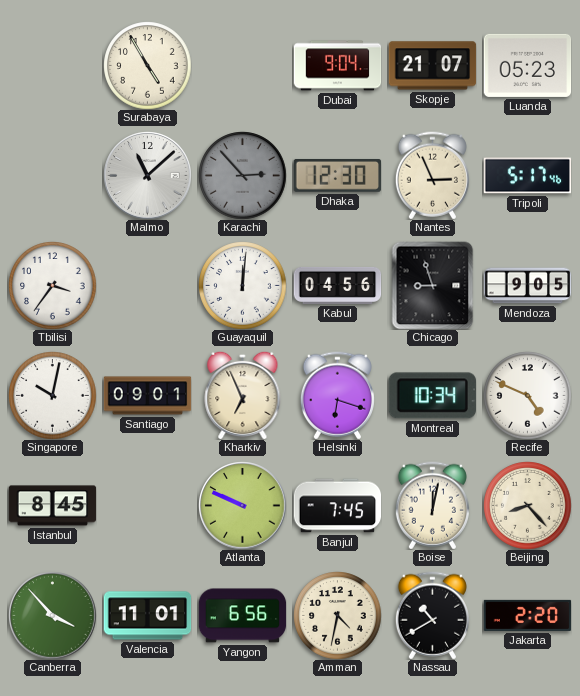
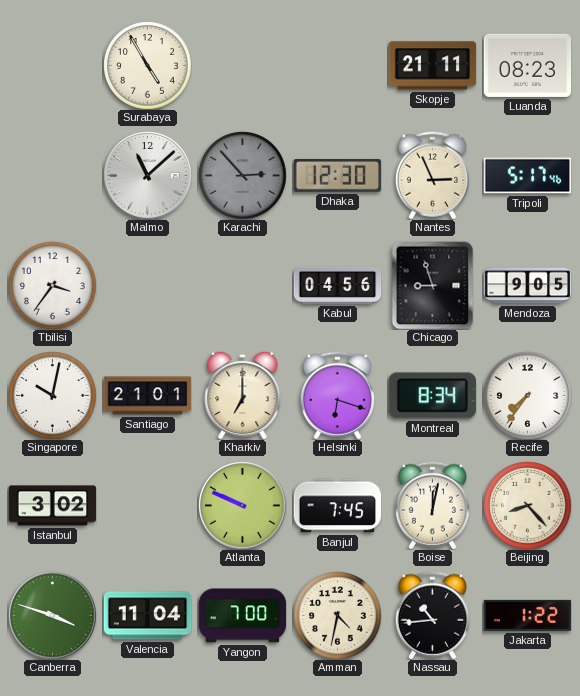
Dubai: 9:04 -> none (337, 66)
Skopje: 21:07 -> 21:11 (432, 66)
Luanda: 05:23 -> 08:23 (527, 65)
Guayaquil: 12:01 -> none (242, 285)
Santiago: 09:01 -> 21:01 (147, 396)
Kharkiv: 6:56 -> 7:00 (243, 395)
Montreal: 10:34 -> 8:34 (432, 396)
Recife: 4:49 -> 7:36 (527, 395)
Istanbul: 8:45 -> 3:02 (52, 506)
Canberra: 3:53 -> 3:48 (52, 615)
Valencia: 11:01 -> 11:04 (147, 616)
Yangon: 6:56 -> 7:00 (242, 616)
Nassau: 10:40 -> 10:44 (432, 615)
Jakarta: 2:20 -> 1:22 (527, 615)
